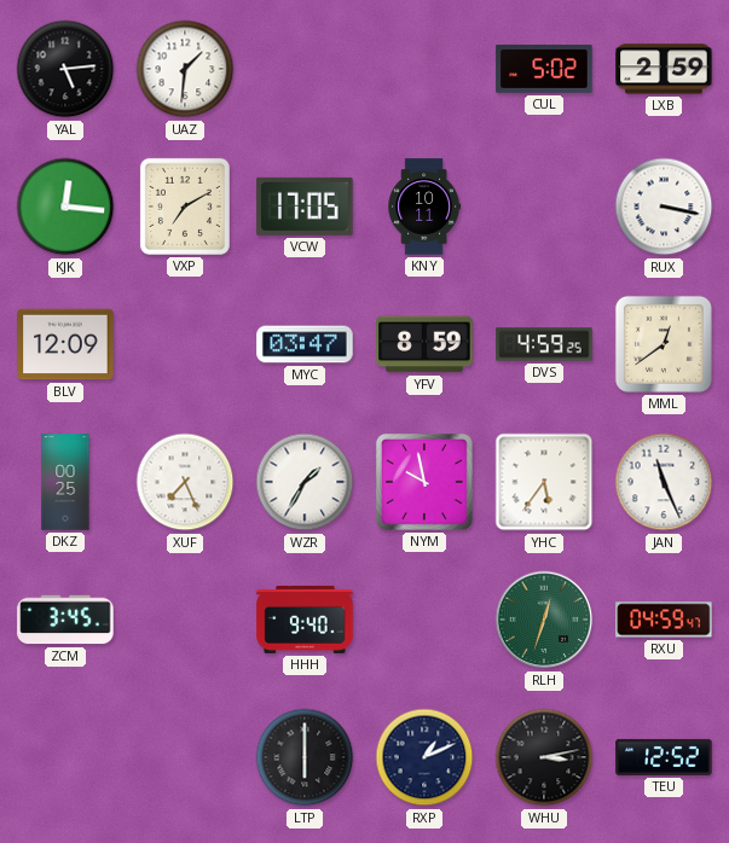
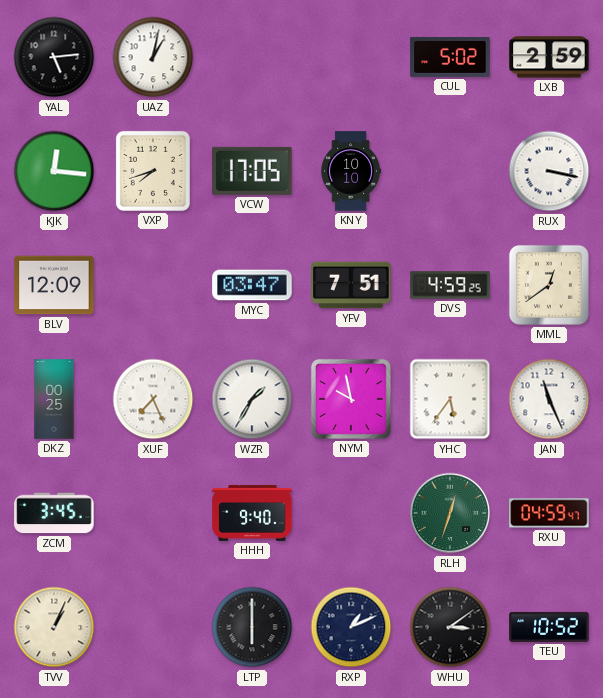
UAZ: 1:31 -> 1:02 (153, 57)
VXP: 7:10 -> 7:42 (153, 171)
KNY: 10:11 -> 10:10 (350, 171)
YFV: 8:59 -> 7:51 (351, 285)
TVV: none -> 1:04 (54, 627)
WHU: 3:13 -> 3:09 (450, 627)
TEU: 12:52 -> 10:52 (549, 627)
